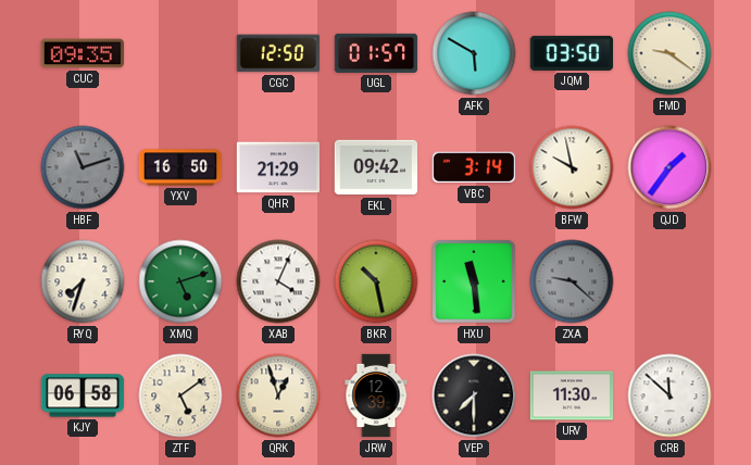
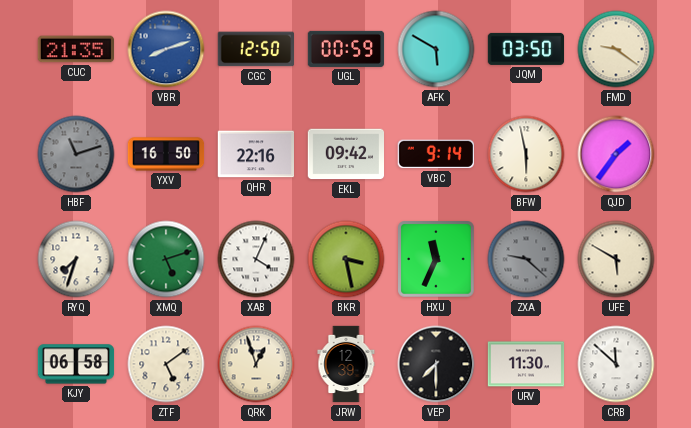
CUC: 09:35 -> 21:35 (76, 49)
VBR: none -> 8:12 (166, 49)
UGL: 01:57 -> 00:59 (346, 49)
QHR: 21:29 -> 22:16 (255, 154)
VBC: 3:14 -> 9:14 (436, 154)
BFW: 9:58 -> 5:58 (526, 154)
BKR: 10:28 -> 3:28 (346, 259)
HXU: 11:29 -> 11:34 (436, 259)
UFE: none -> 5:50 (616, 259)
